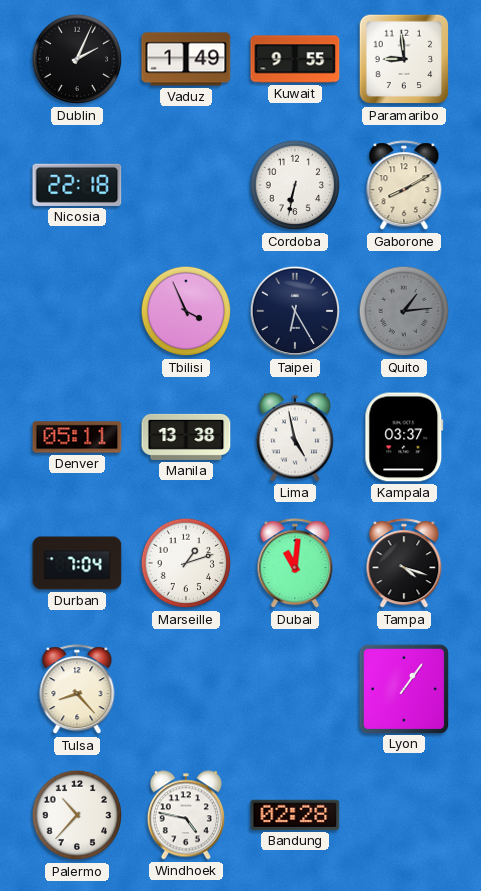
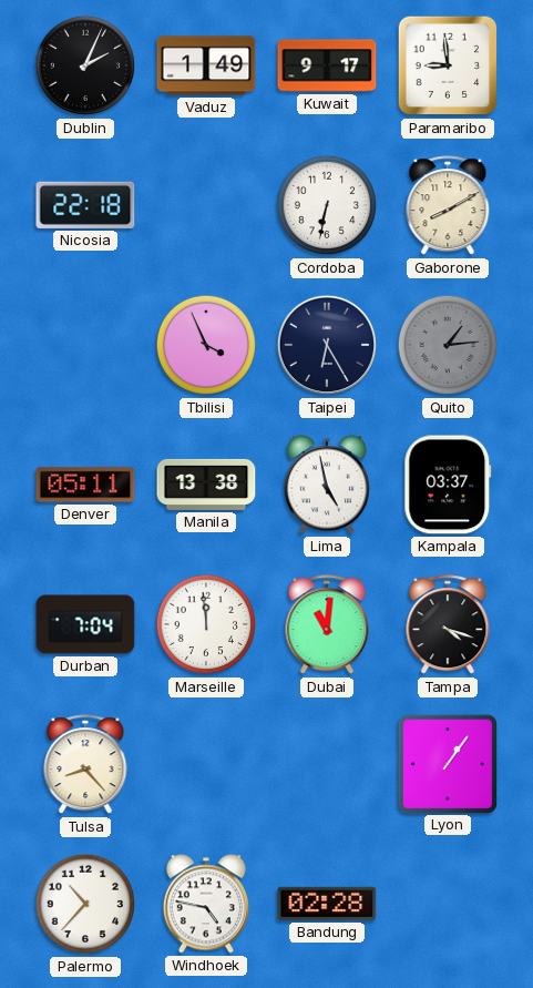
Kuwait: 9:55 -> 9:17 (327, 65)
Marseille: 1:12 -> 11:59 (206, 624)
